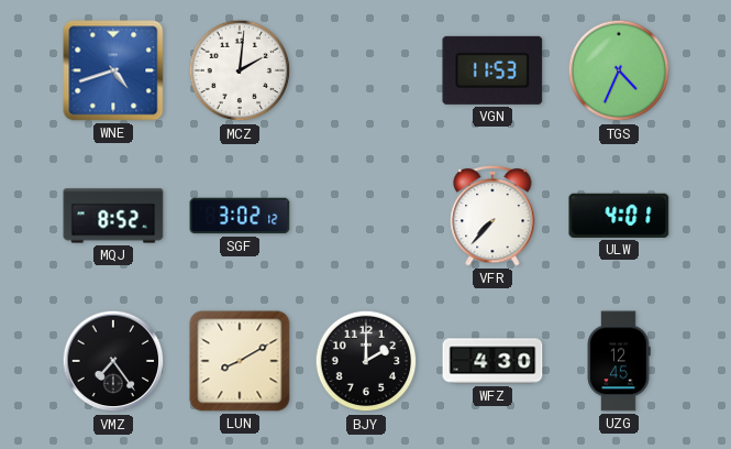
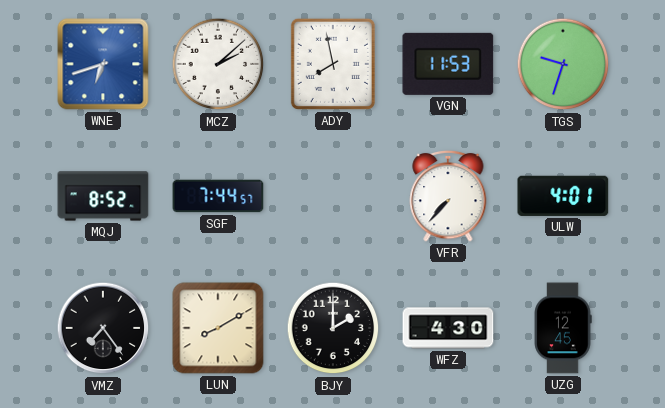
WNE: 4:42 -> 6:42 (103, 64)
MCZ: 2:01 -> 2:08 (218, 64)
ADY: none -> 7:58 (333, 64)
TGS: 4:34 -> 9:33 (563, 64)
SGF: 3:02 -> 7:44 (218, 196)
